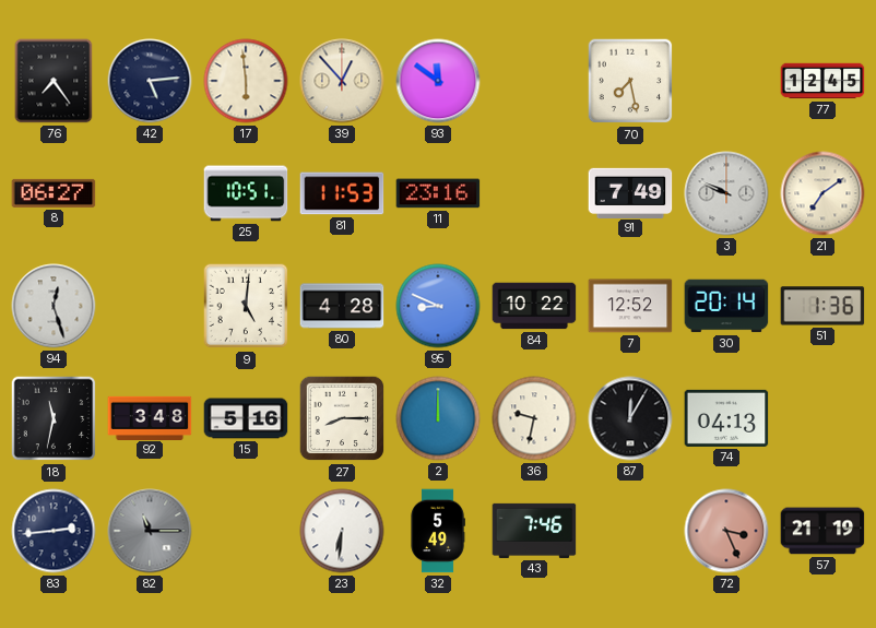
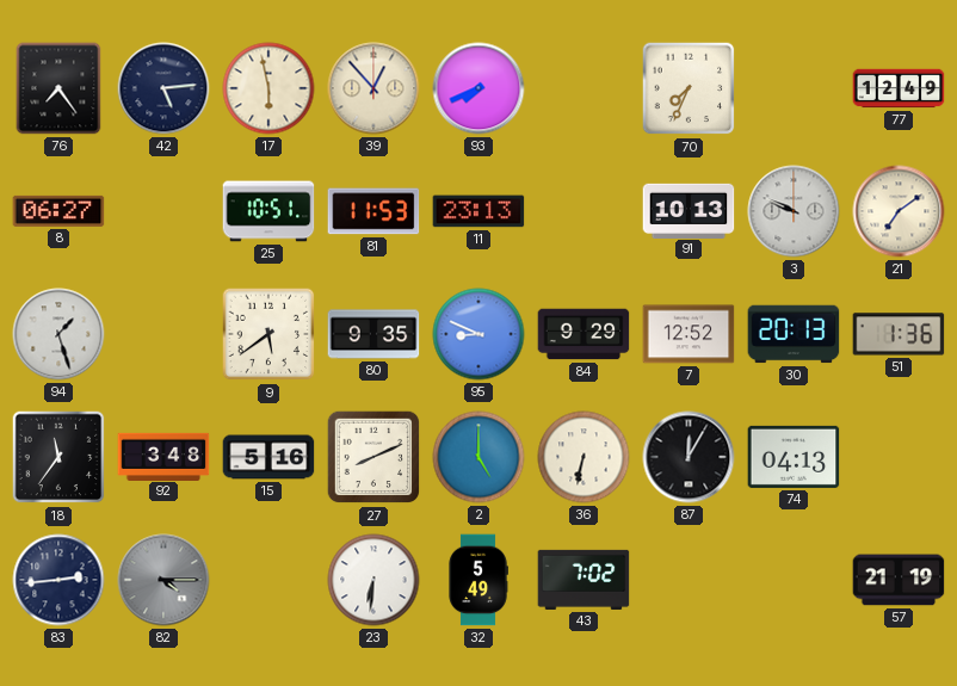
17: 5:59 -> 5:58 (268, 88)
93: 11:51 -> 7:41 (478, 88)
70: 7:28 -> 7:34 (689, 88)
77: 12:45 -> 12:49 (899, 88)
11: 23:16 -> 23:13 (478, 211)
91: 7:49 -> 10:13 (689, 210)
94: 12:27 -> 1:27 (58, 334)
9: 5:01 -> 5:39 (268, 334)
80: 4:28 -> 9:35 (373, 334)
84: 10:22 -> 9:29 (584, 334)
30: 20:14 -> 20:13 (794, 334)
18: 11:32 -> 11:36 (58, 457)
27: 8:15 -> 8:11 (373, 457)
2: 12:00 -> 5:00 (478, 457)
36: 9:32 -> 6:32 (584, 457)
82: 11:15 -> 4:15 (163, 580)
43: 7:46 -> 7:02 (584, 580)
72: 3:26 -> none (726, 531)
